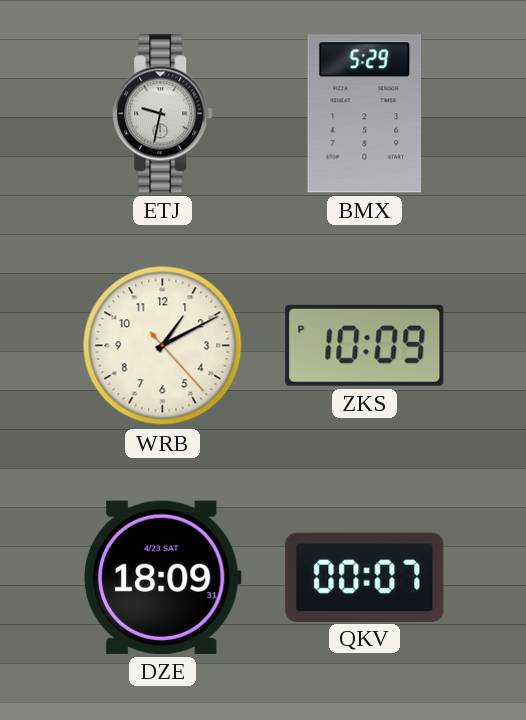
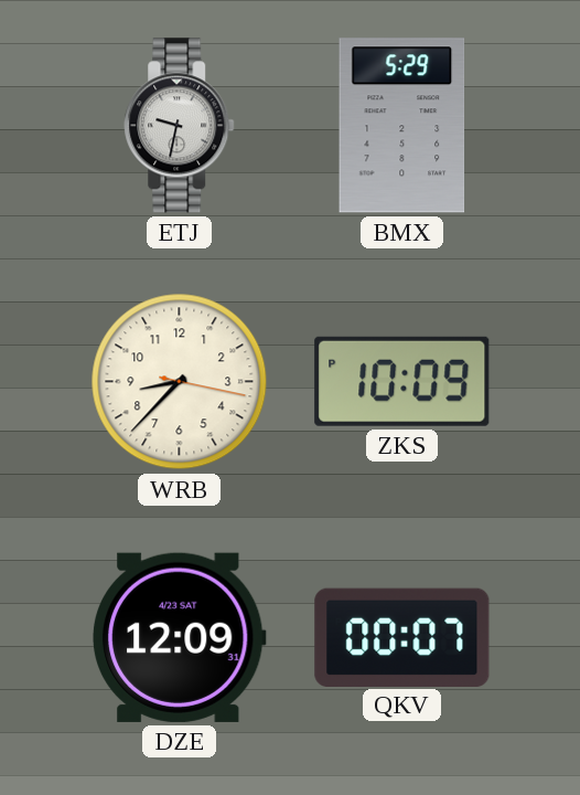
WRB: 1:10 -> 8:37 (180, 382)
DZE: 18:09 -> 12:09 (179, 637)
